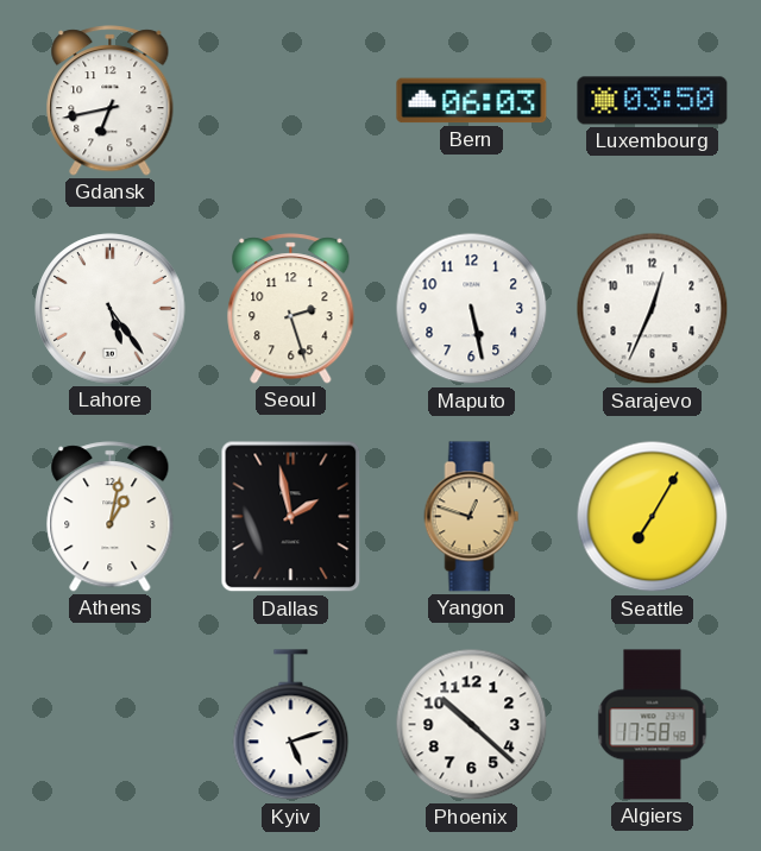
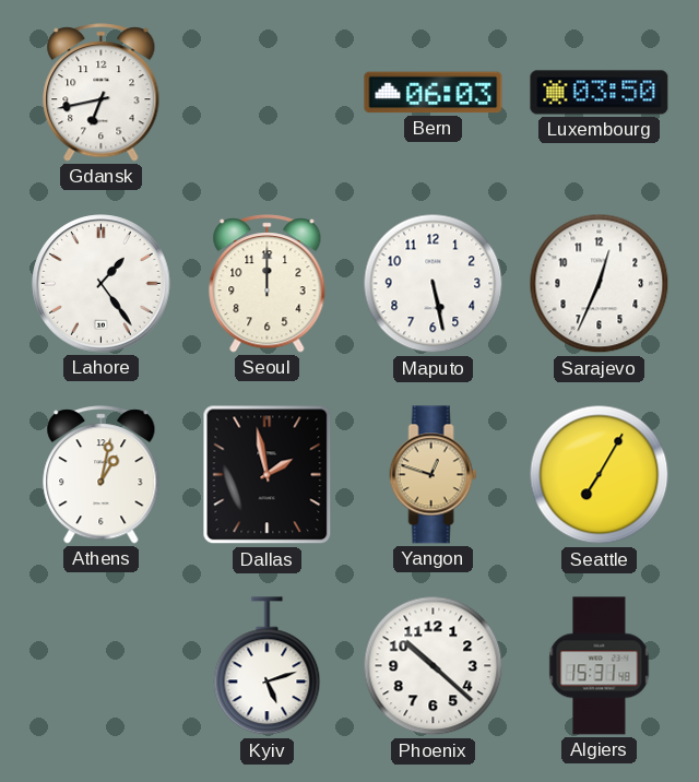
Lahore: 5:24 -> 1:24 (102, 284)
Seoul: 2:27 -> 12:00 (268, 284)
Algiers: 17:58 -> 15:31 (600, 666)
